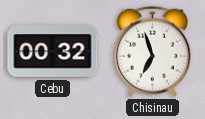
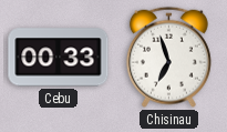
Cebu: 00:32 -> 00:33 (59, 58)
